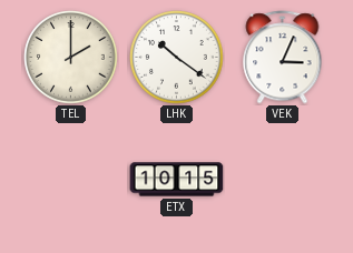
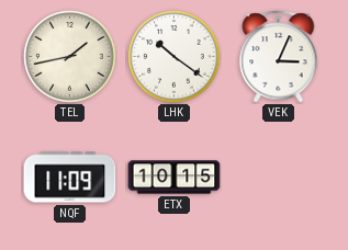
TEL: 2:00 -> 1:43 (70, 57)
NQF: none -> 11:09 (70, 178)
